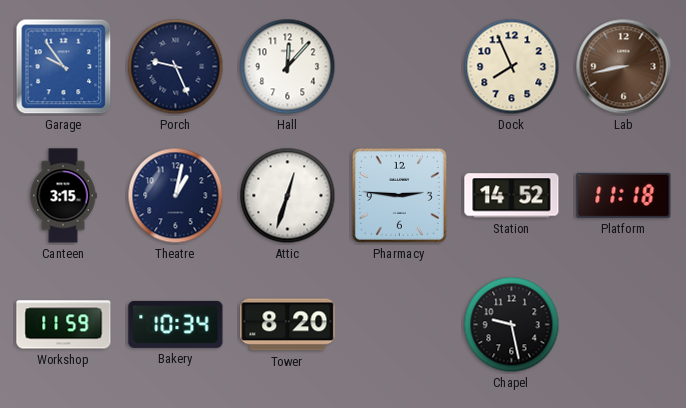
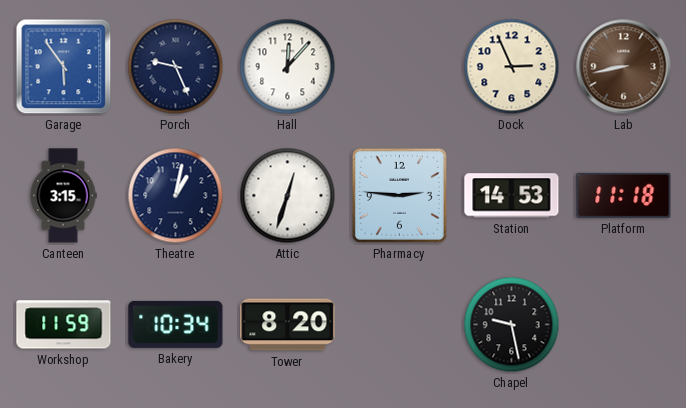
Garage: 9:54 -> 5:54 (64, 67)
Dock: 7:56 -> 2:56 (512, 67)
Station: 14:52 -> 14:53 (512, 196)
